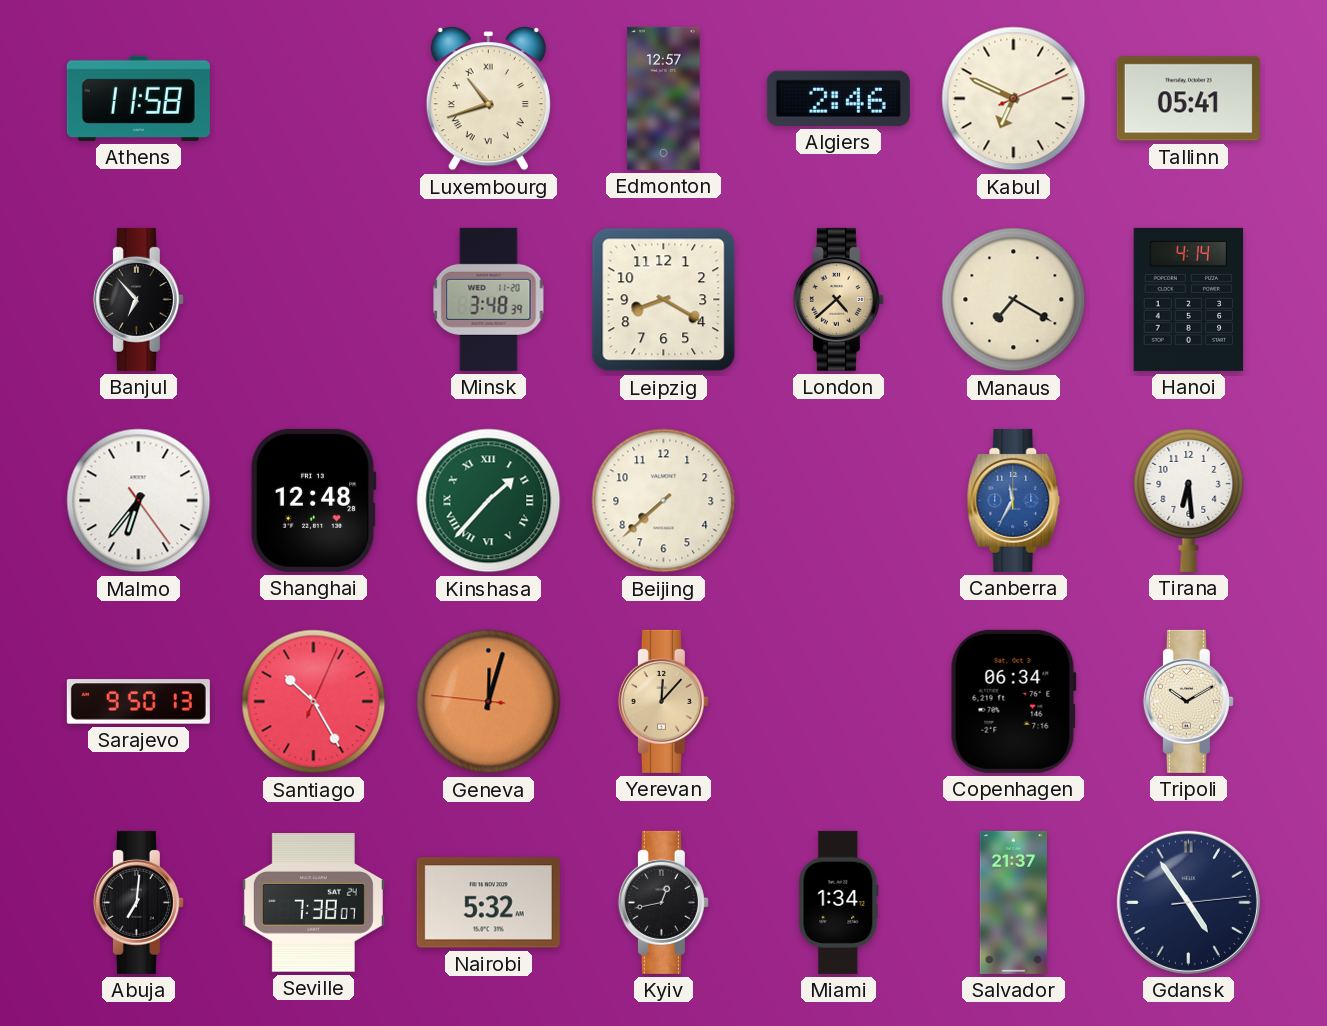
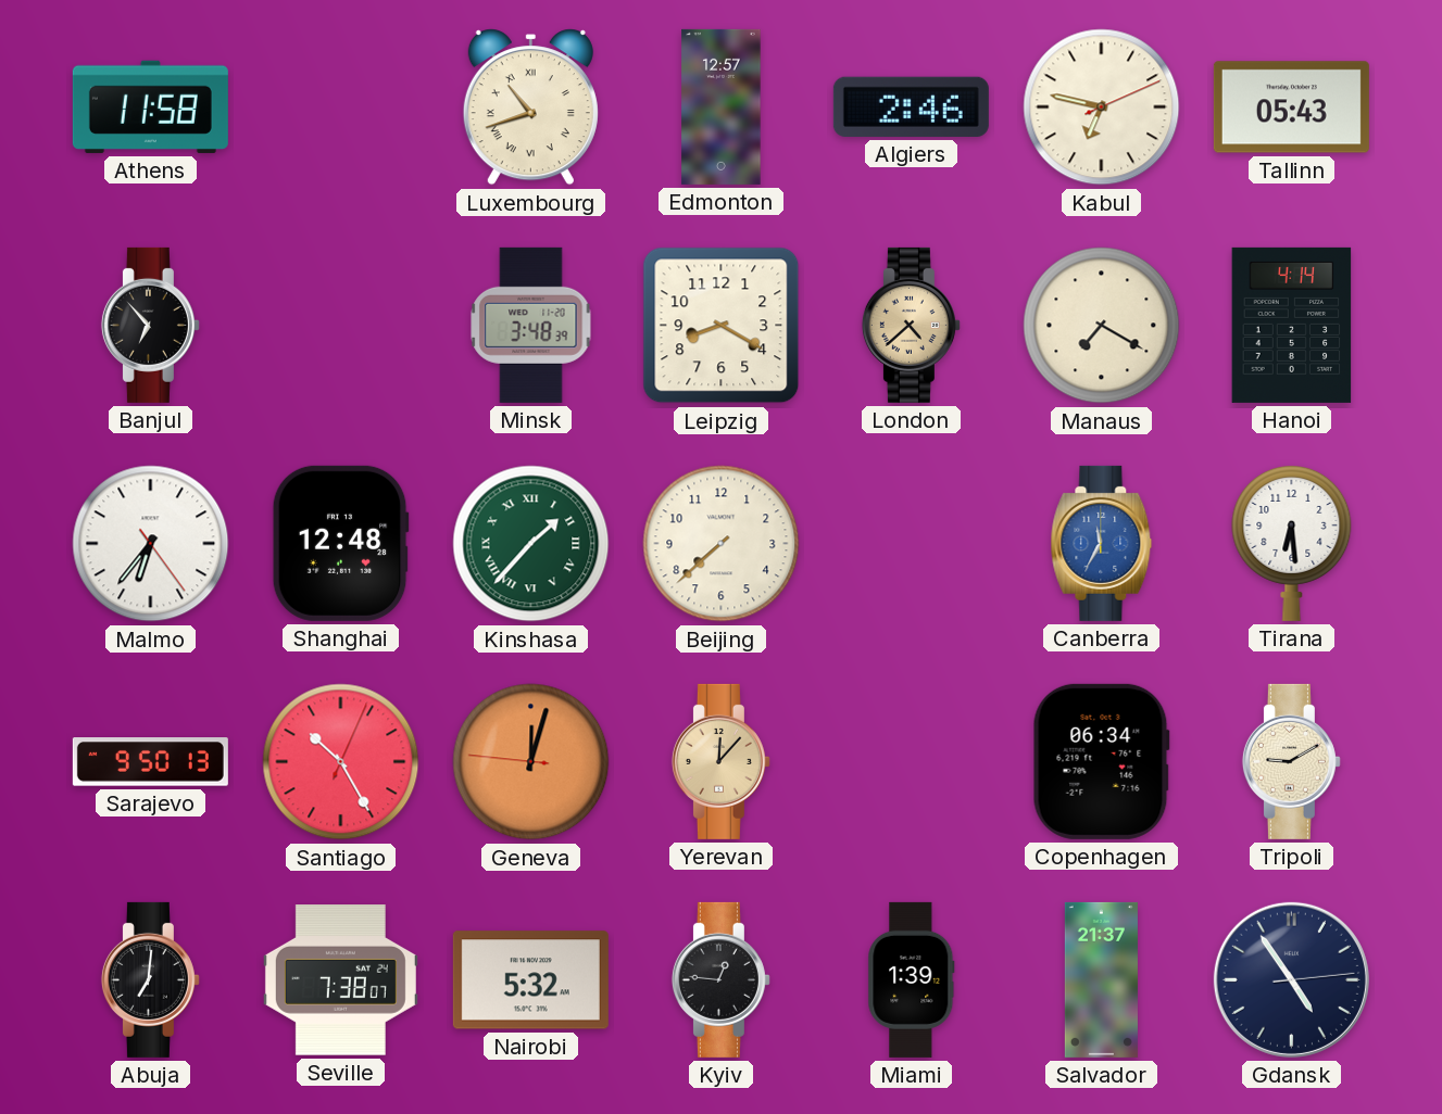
Kabul: 6:49 -> 6:47 (1102, 107)
Tallinn: 05:41 -> 05:43 (1291, 107)
Tripoli: 10:10 -> 9:10 (1291, 761)
Kyiv: 12:43 -> 12:46 (720, 979)
Miami: 1:34 -> 1:39 (912, 979)
